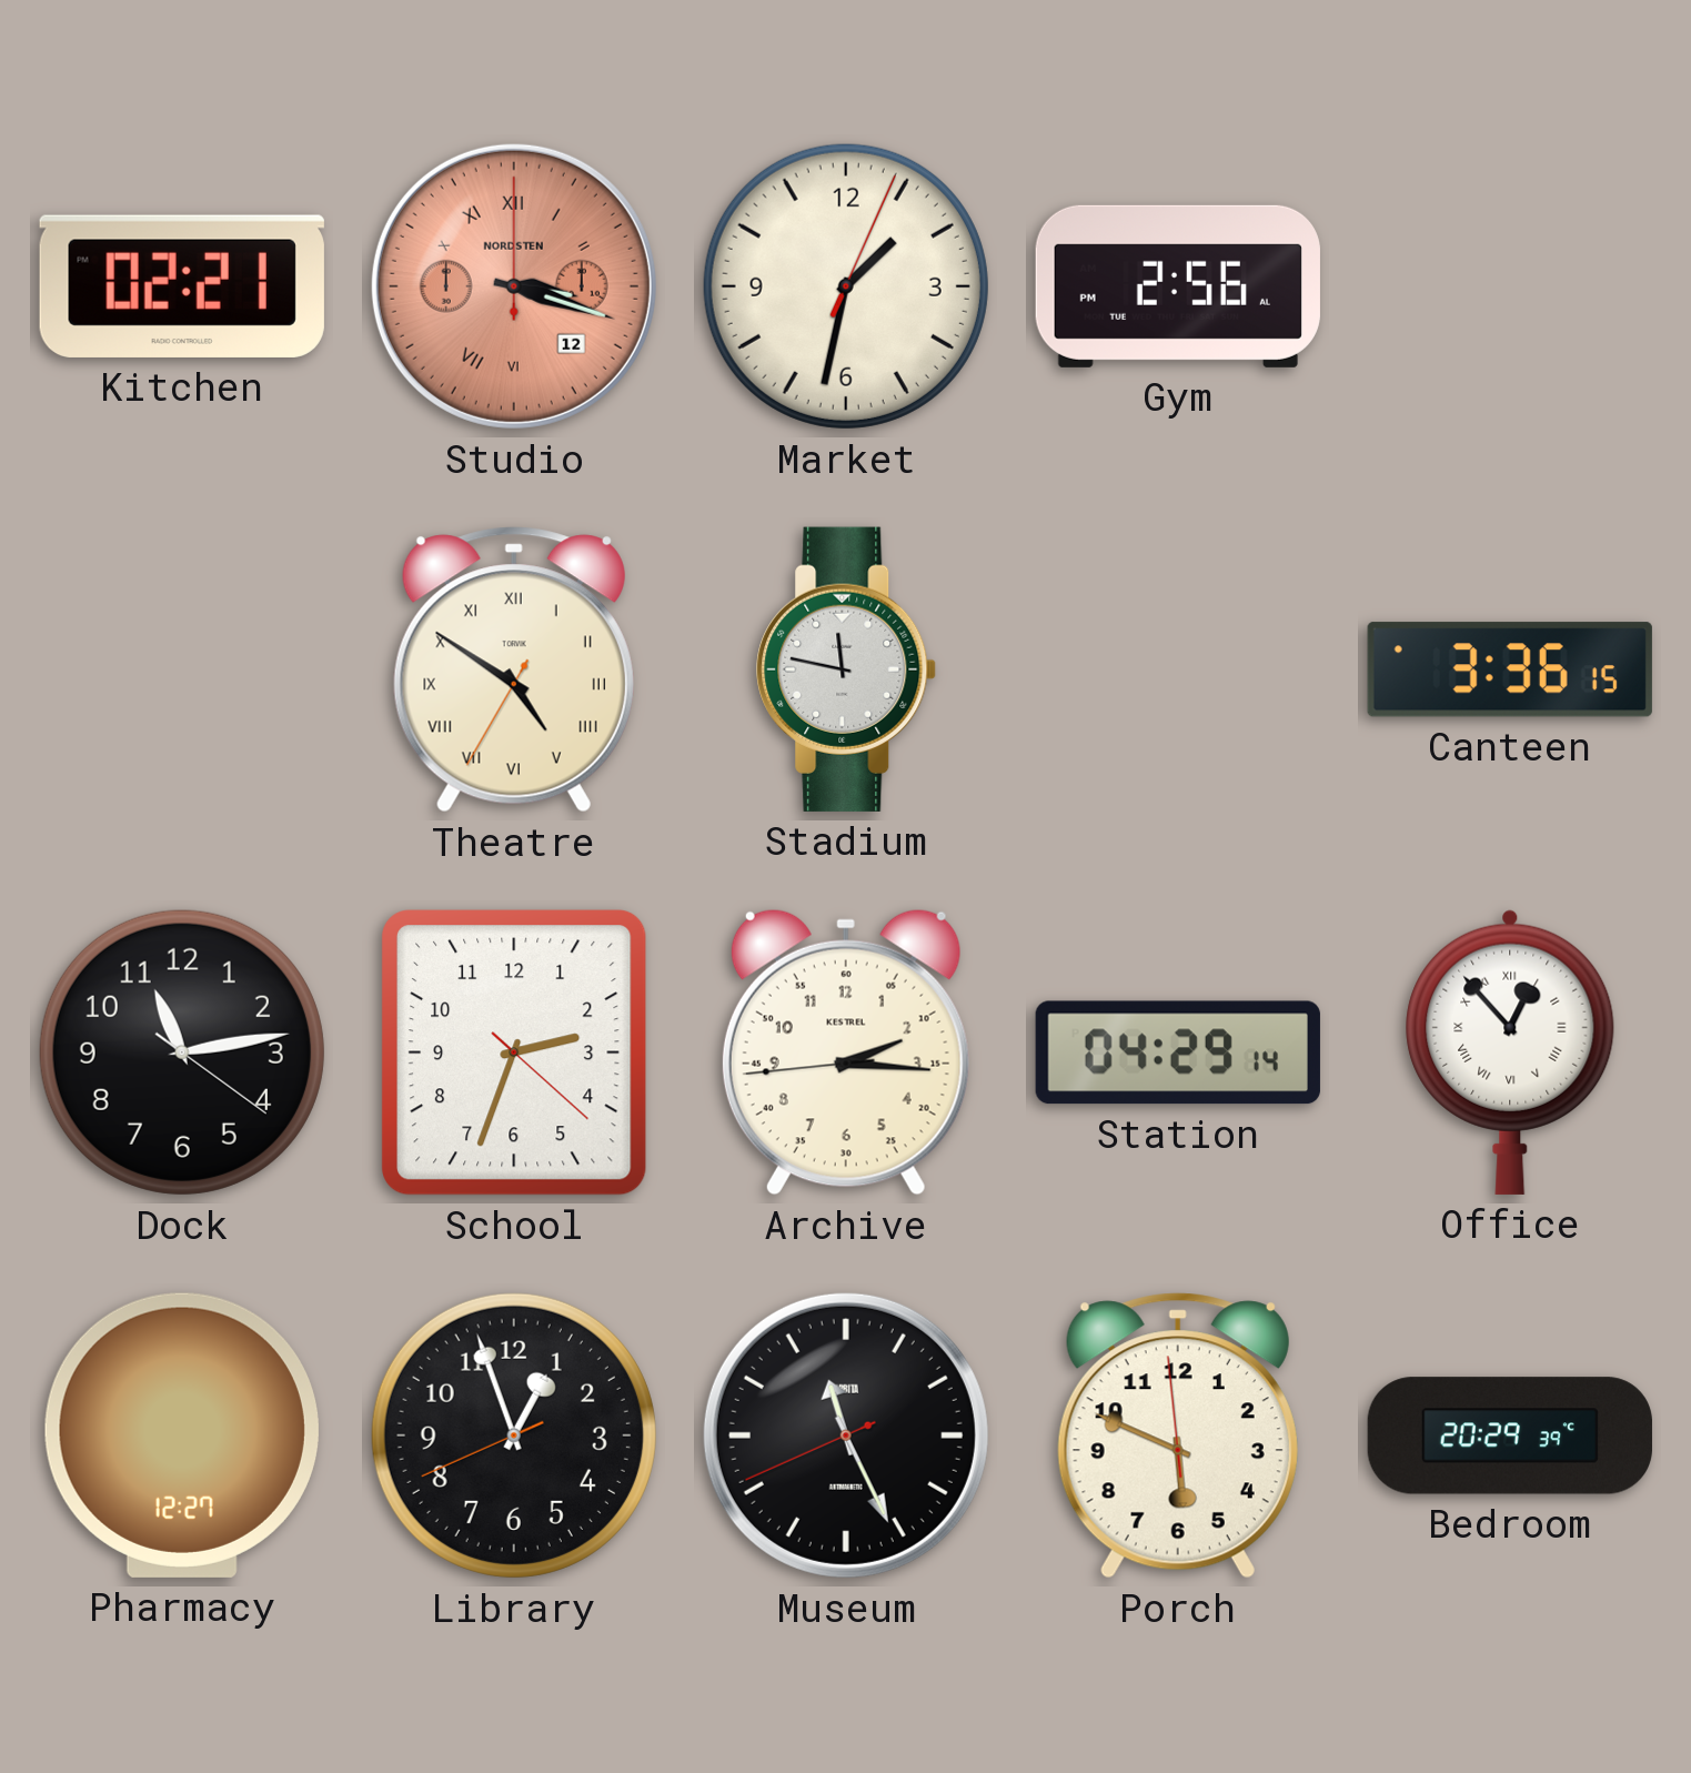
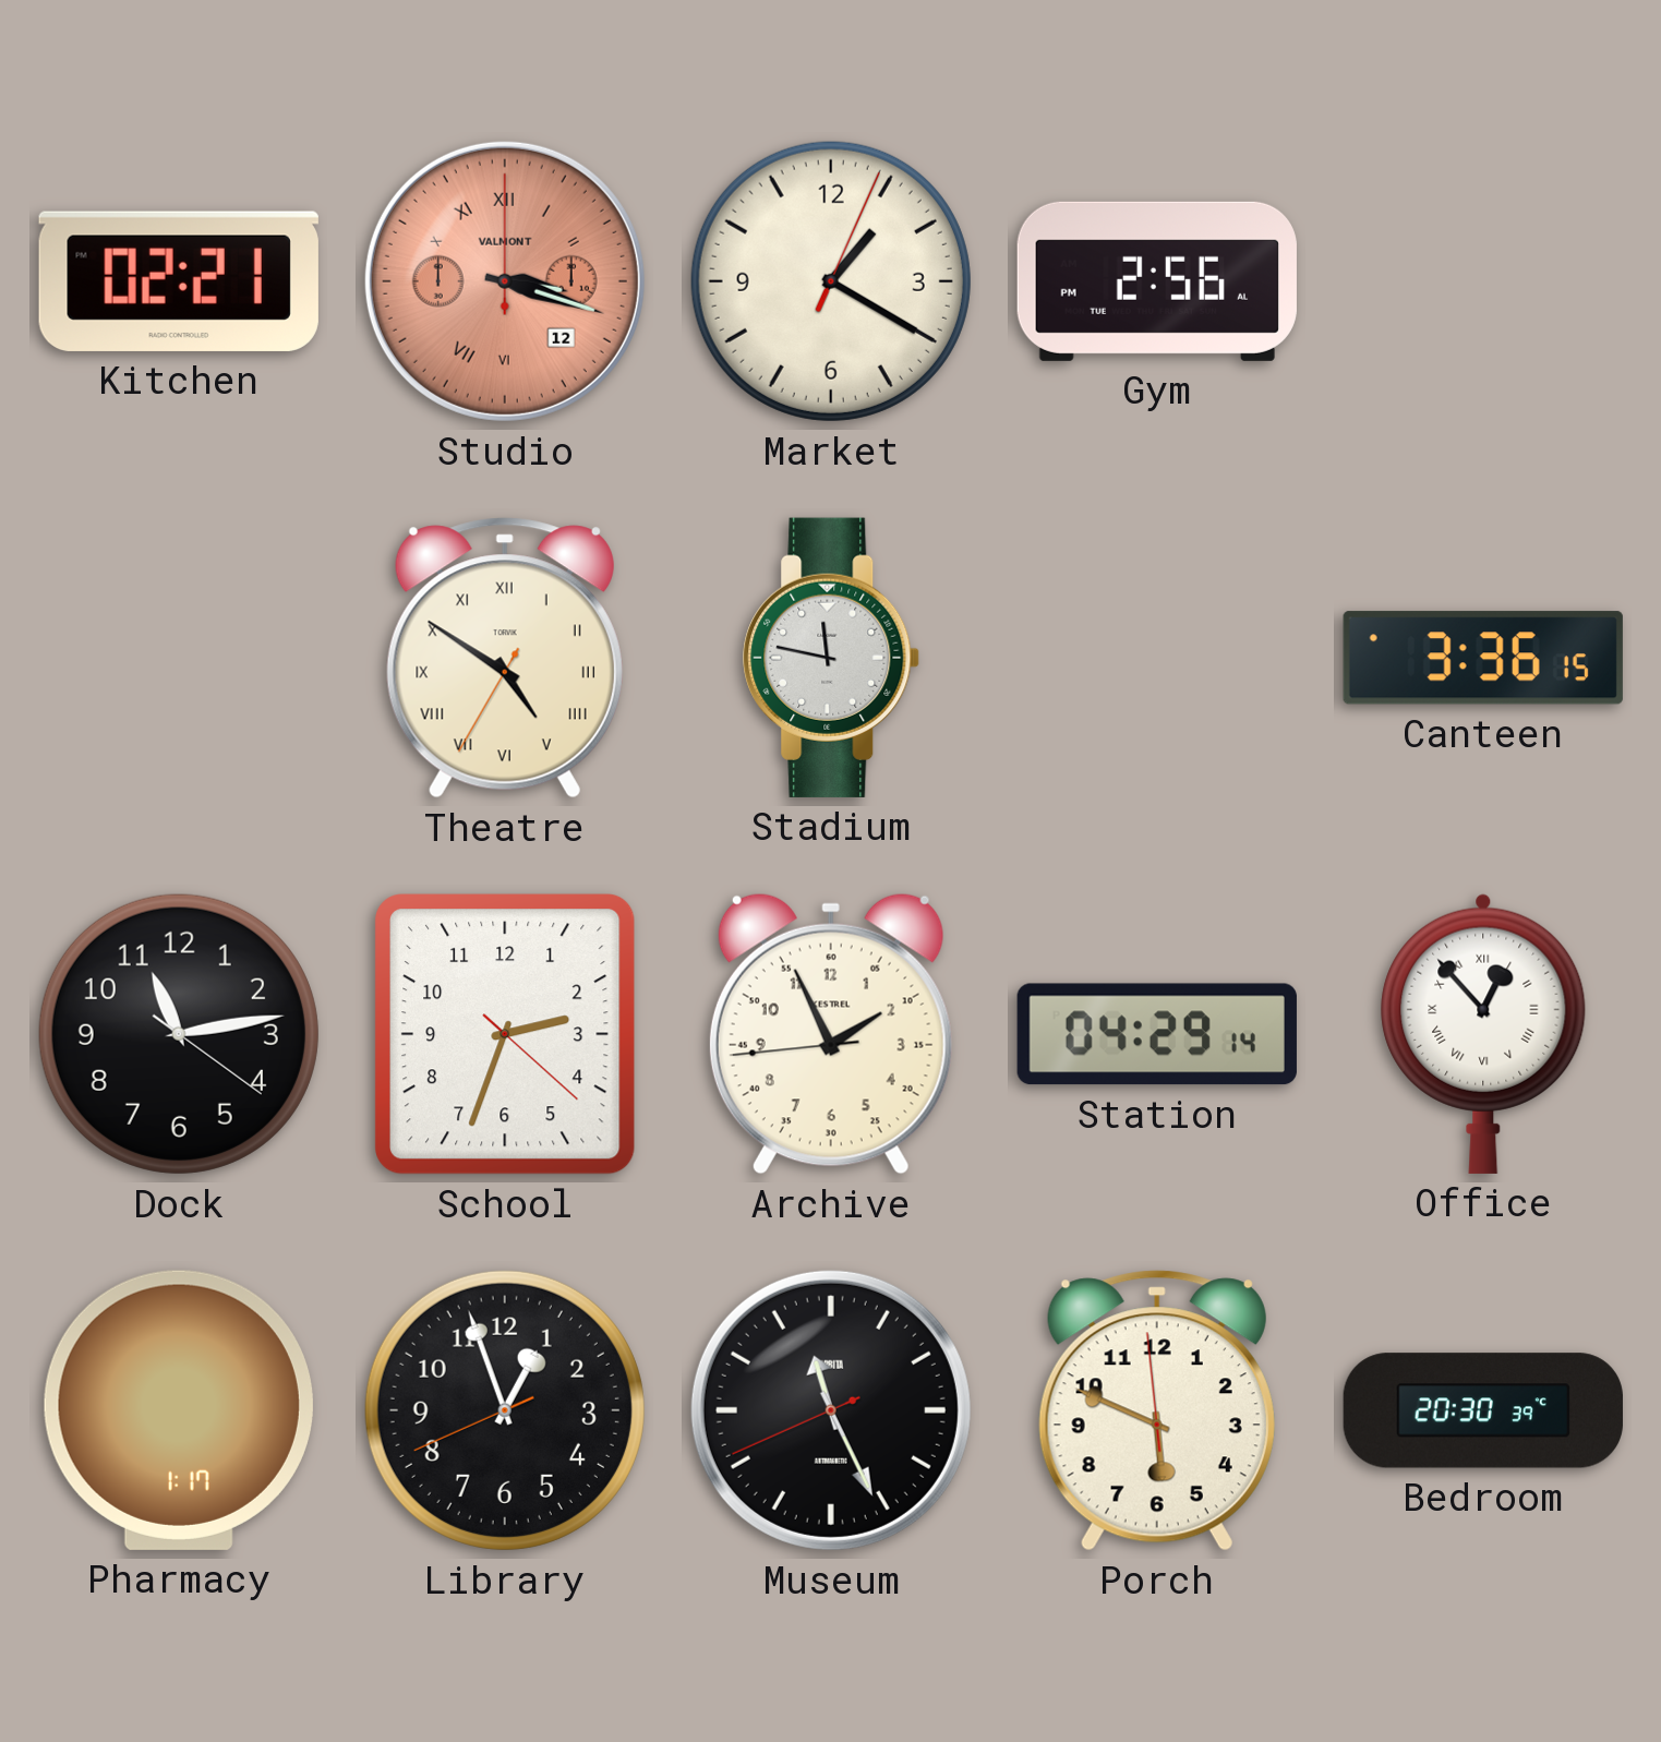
Studio brand: NORDSTEN -> VALMONT (505, 281)
Market: 1:32 -> 1:20 (831, 281)
Archive: 2:15 -> 1:55 (831, 1034)
Pharmacy: 12:27 -> 1:17 (179, 1410)
Bedroom: 20:29 -> 20:30 (1483, 1410)
